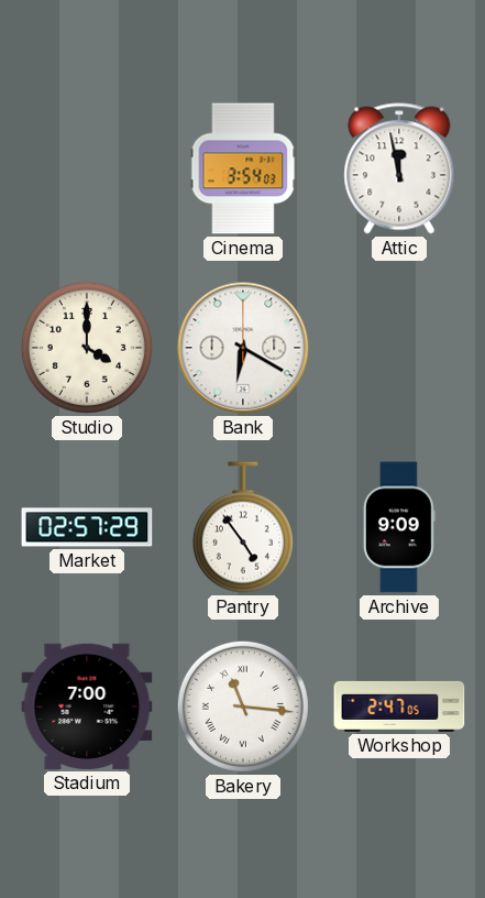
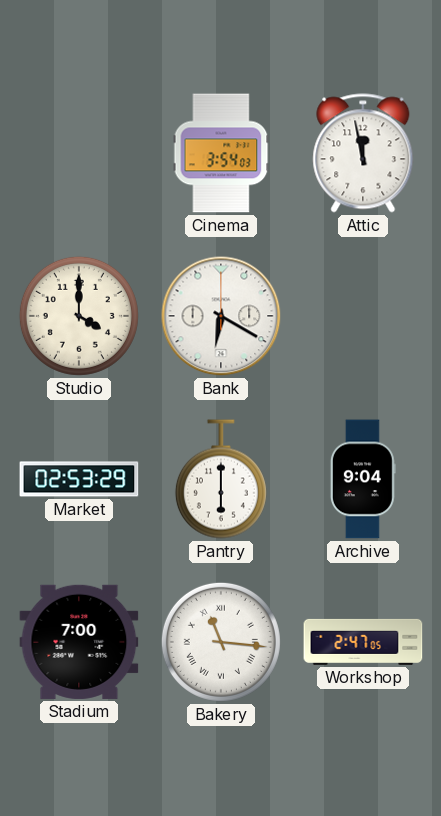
Market: 02:57 -> 02:53 (79, 479)
Pantry: 4:54 -> 6:00 (221, 479)
Archive: 9:09 -> 9:04 (363, 479)
